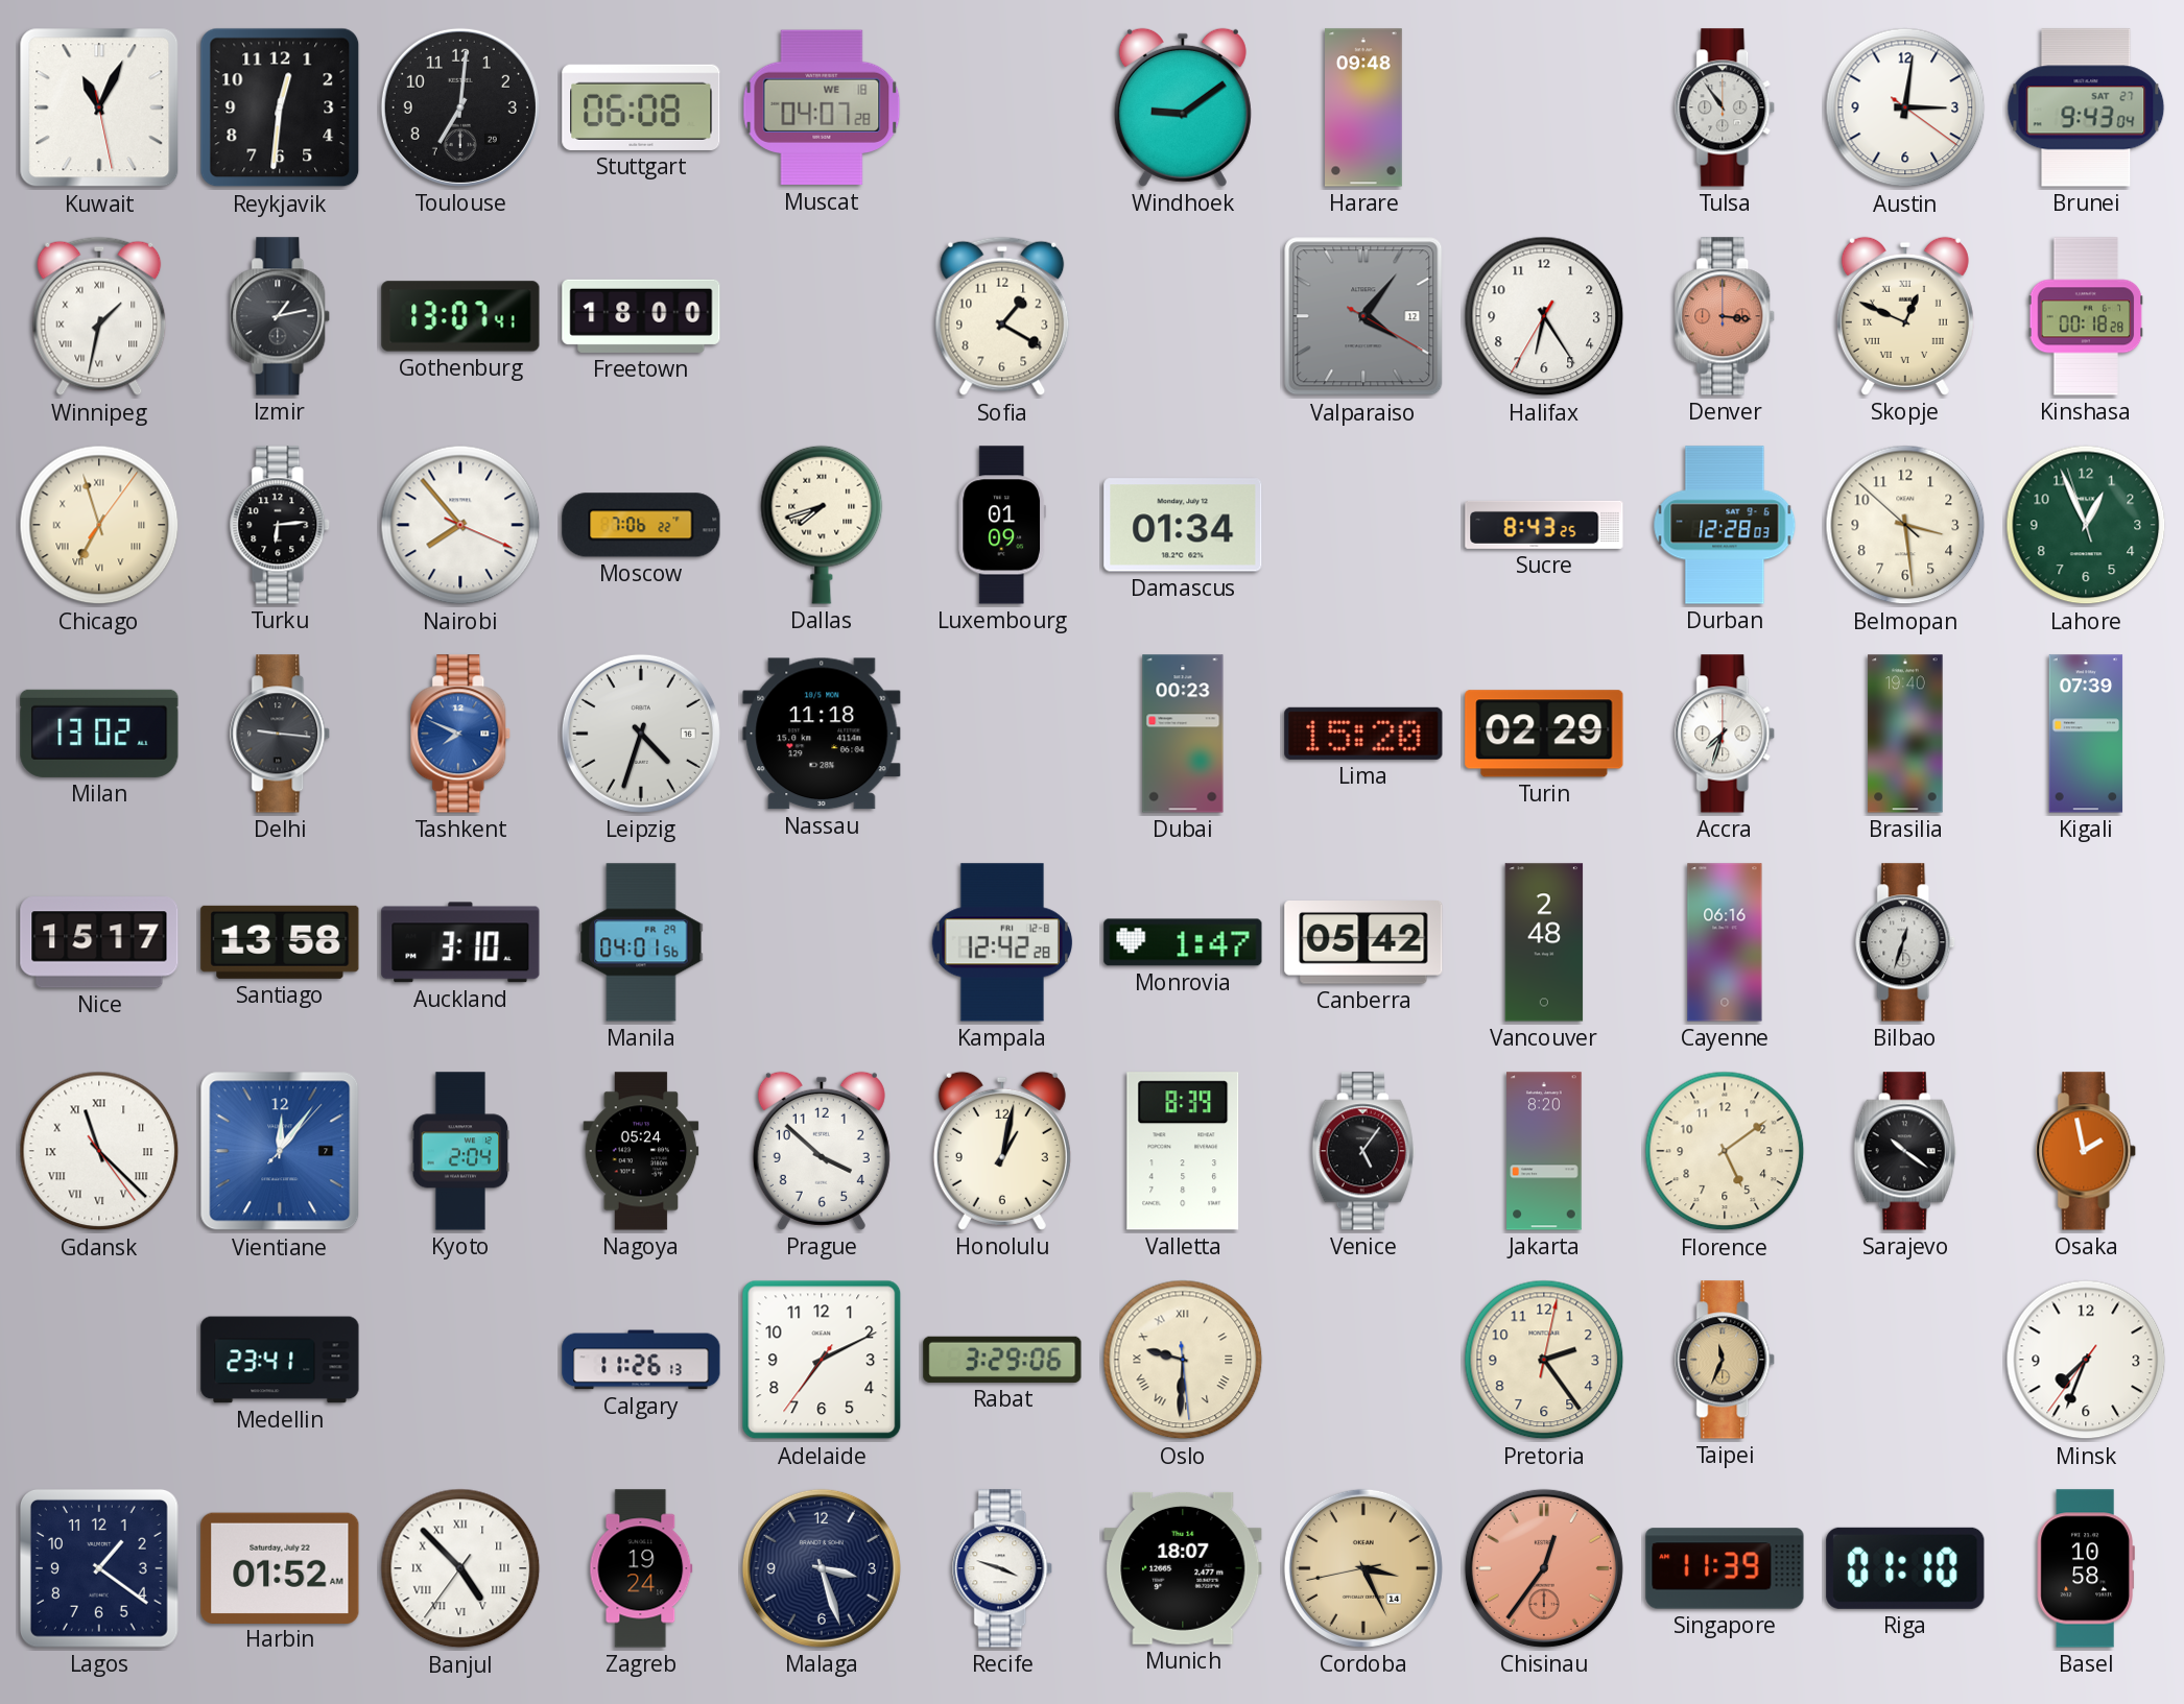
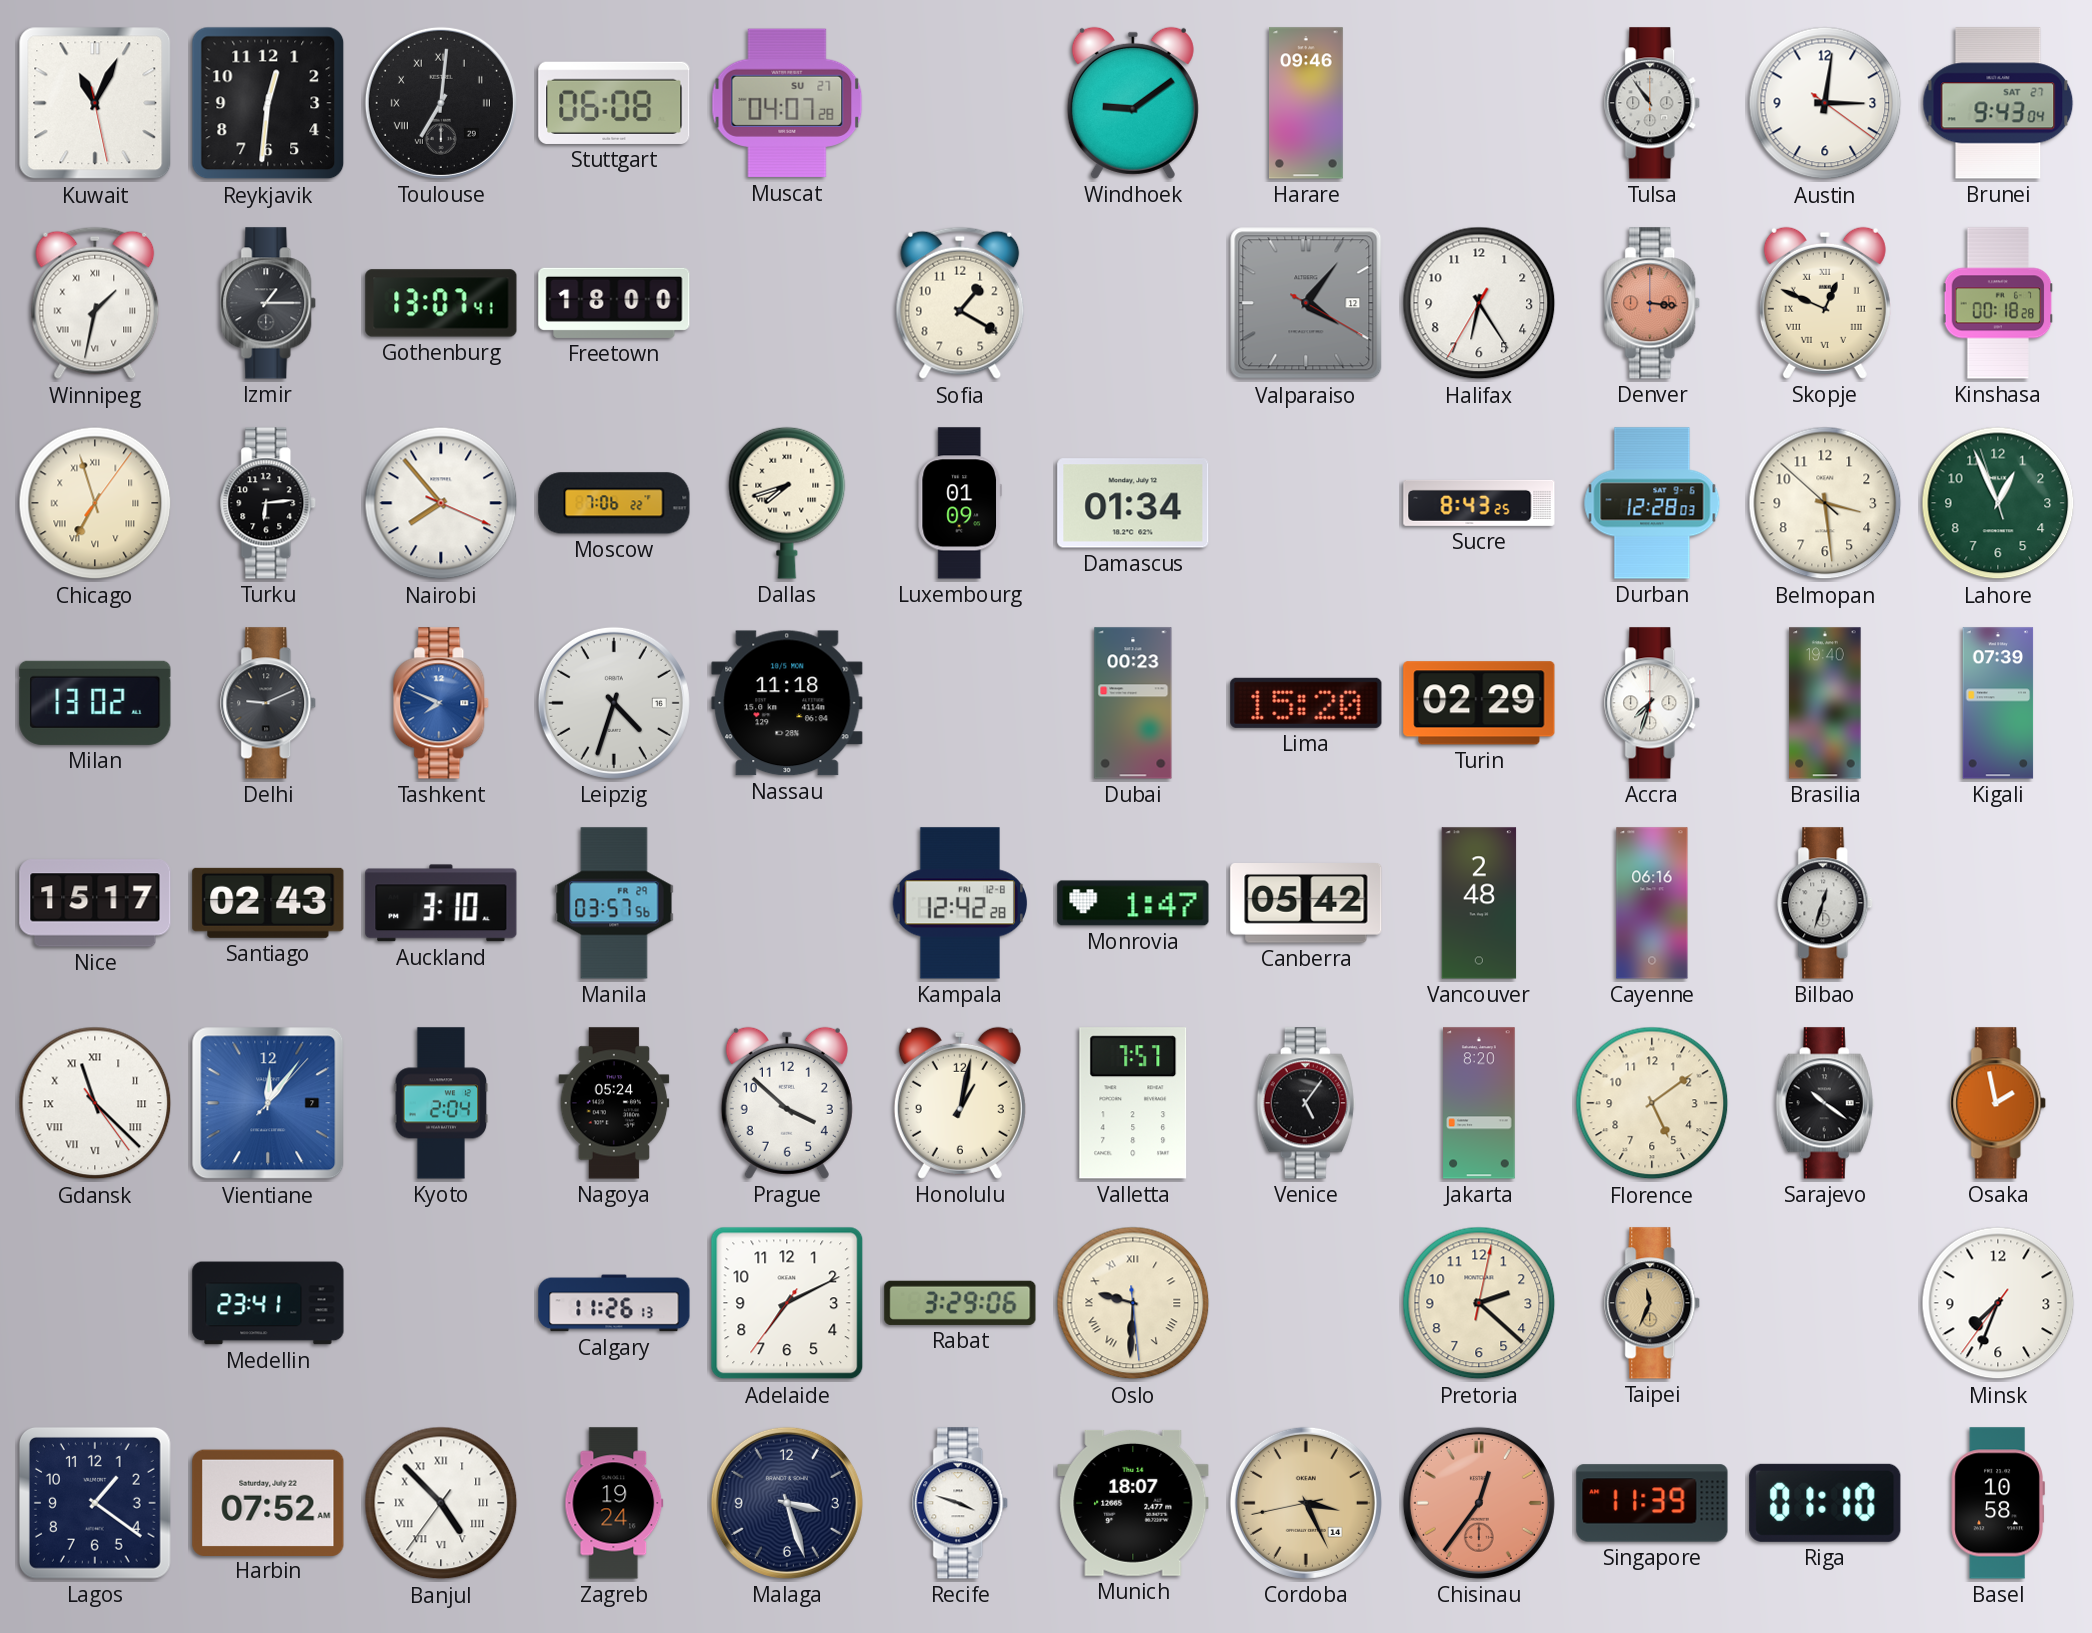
Toulouse numerals: Arabic -> Roman (441, 103)
Muscat date: WE 18 -> SU 27 (787, 103)
Harare: 09:48 -> 09:46 (1307, 103)
Izmir: 1:13 -> 1:15 (269, 303)
Delhi: 9:16 -> 9:11 (269, 703)
Santiago: 13:58 -> 02:43 (268, 903)
Manila: 04:01 -> 03:57 (614, 903)
Valletta: 8:39 -> 7:57 (1133, 1103)
Pretoria: 2:24 -> 2:22 (1479, 1303)
Harbin: 01:52 -> 07:52 (268, 1502)
